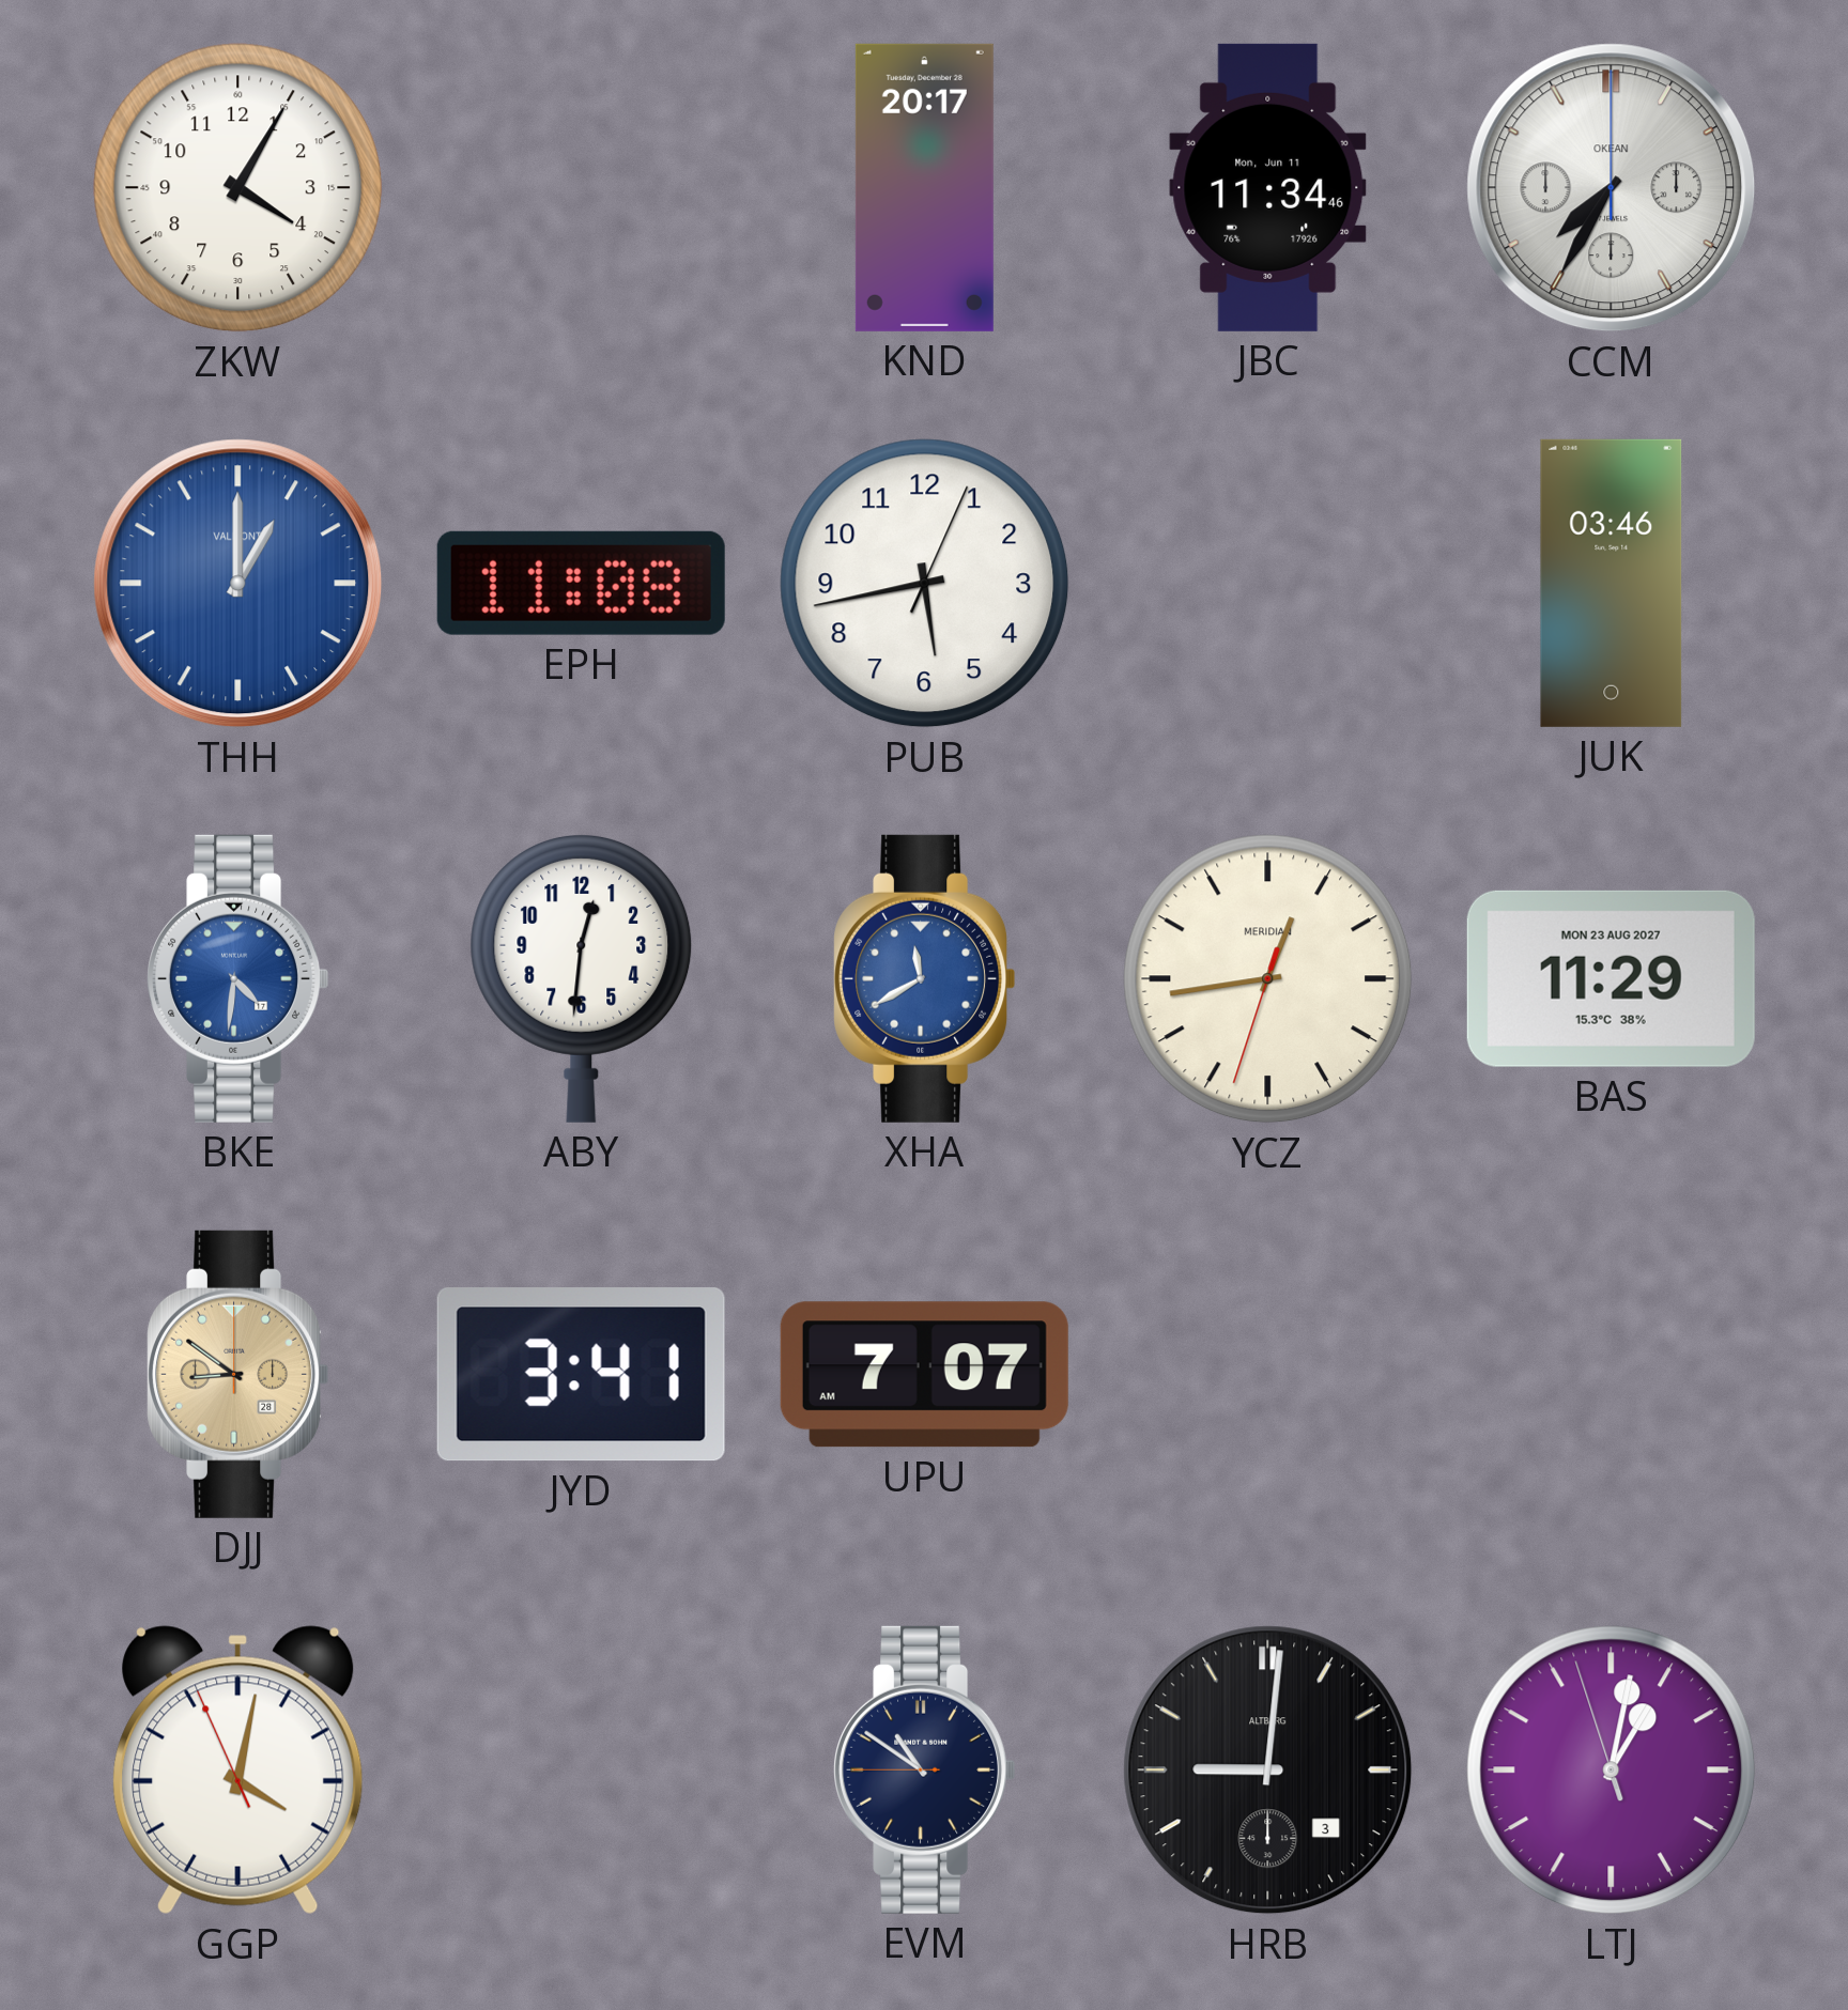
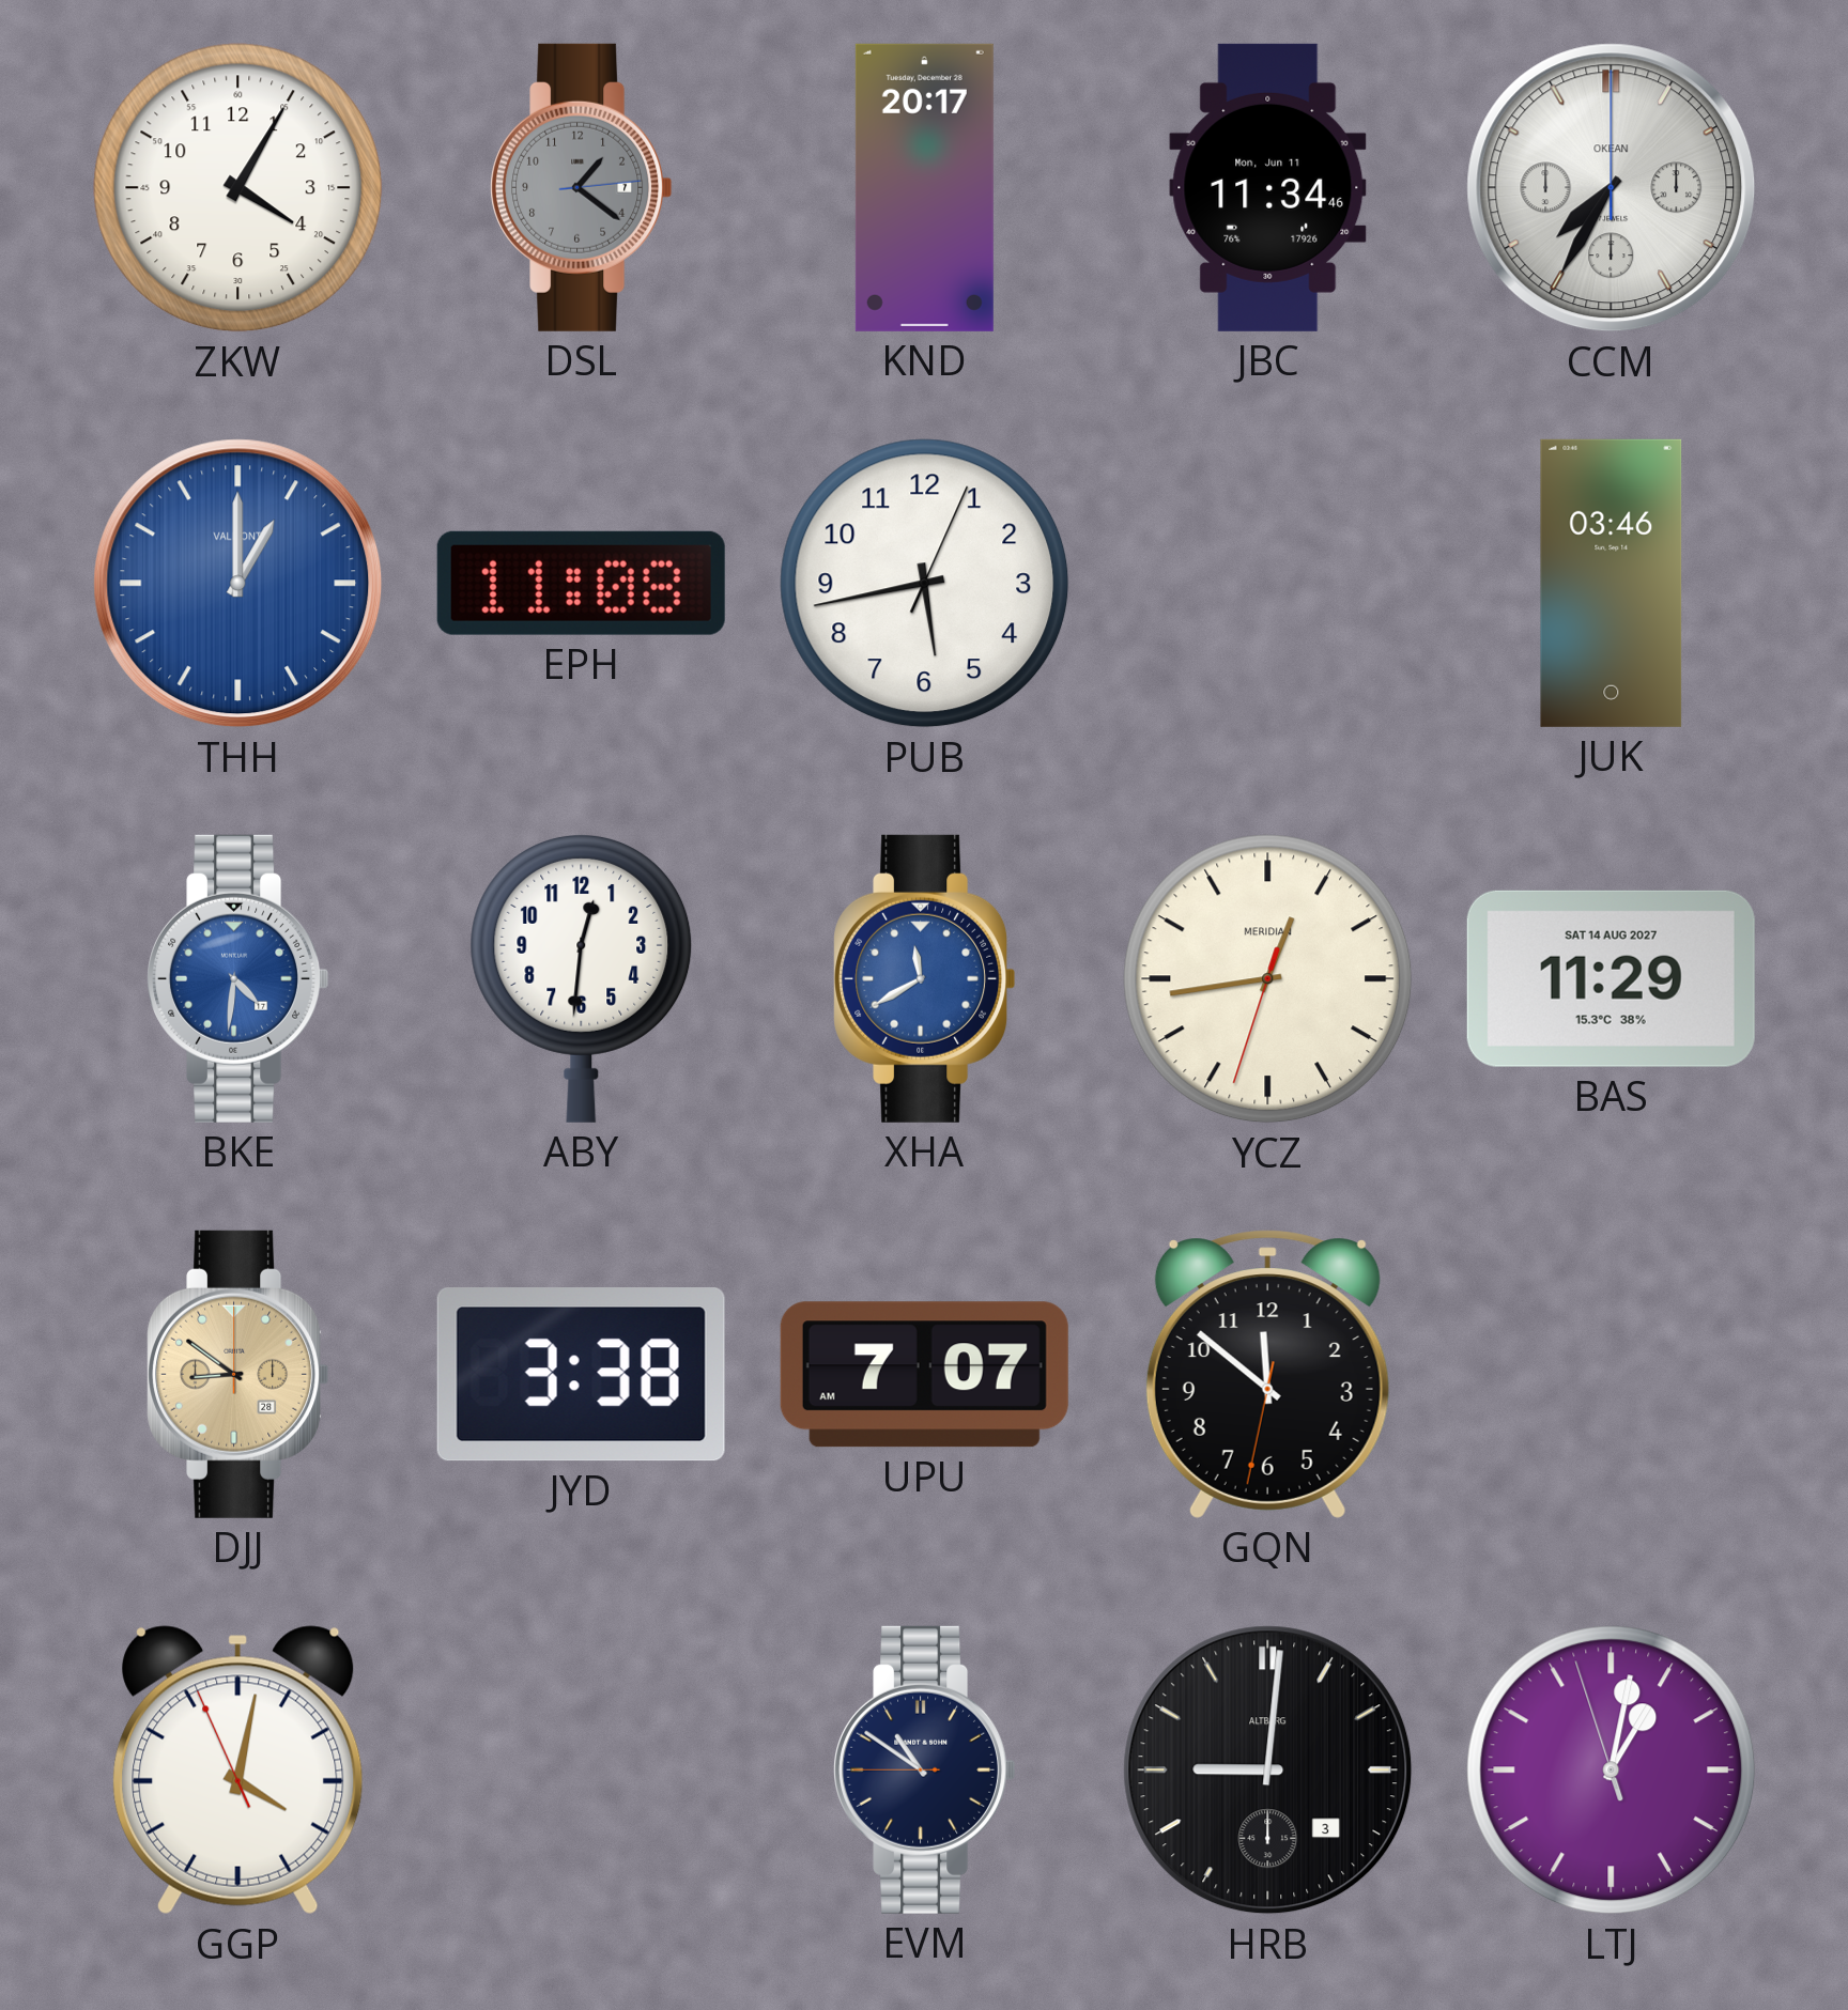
DSL: none -> 1:21 (582, 187)
BAS date: MON 23 AUG 2027 -> SAT 14 AUG 2027 (1611, 978)
JYD: 3:41 -> 3:38 (581, 1375)
GQN: none -> 11:51 (1267, 1374)
